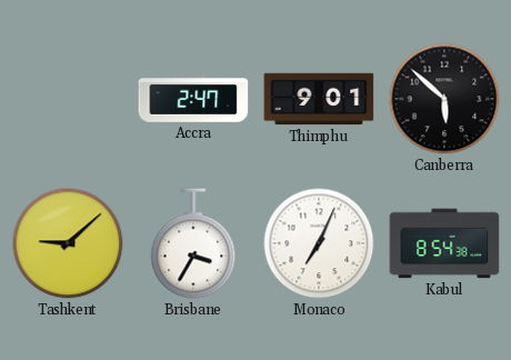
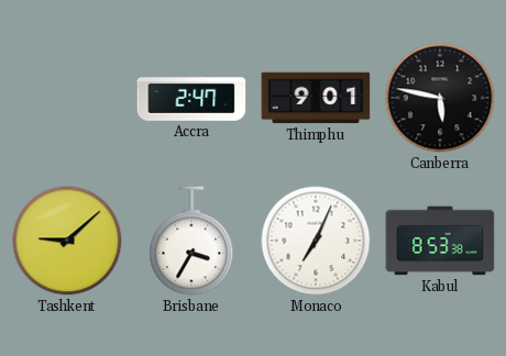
Canberra: 5:52 -> 5:47 (440, 98)
Kabul: 8:54 -> 8:53 (440, 241)
